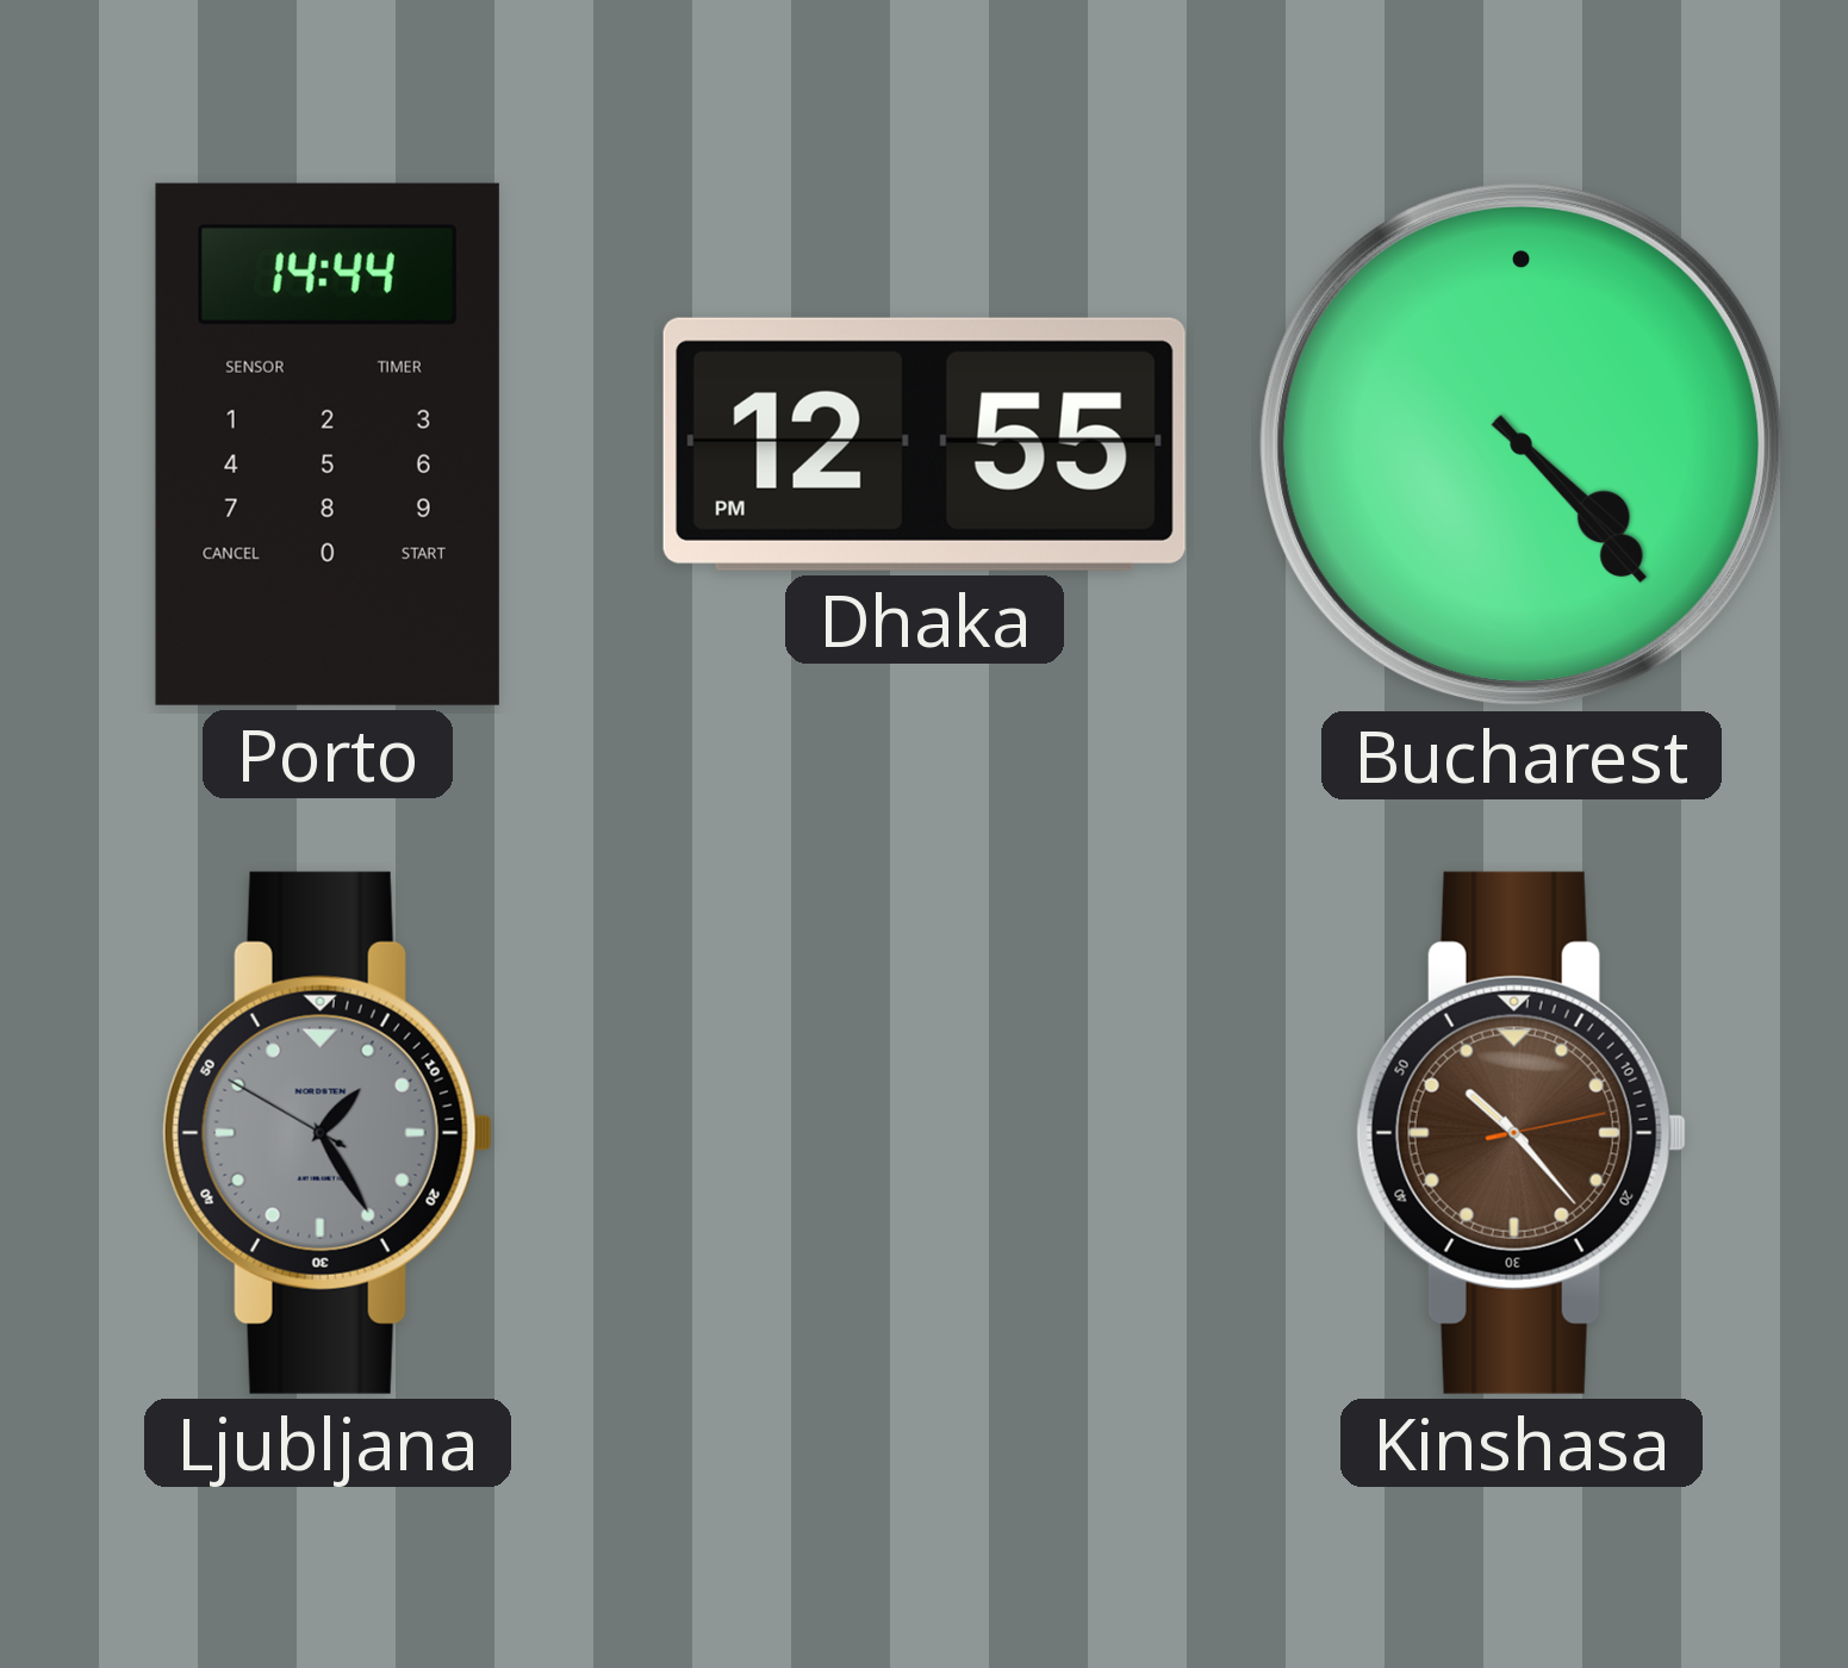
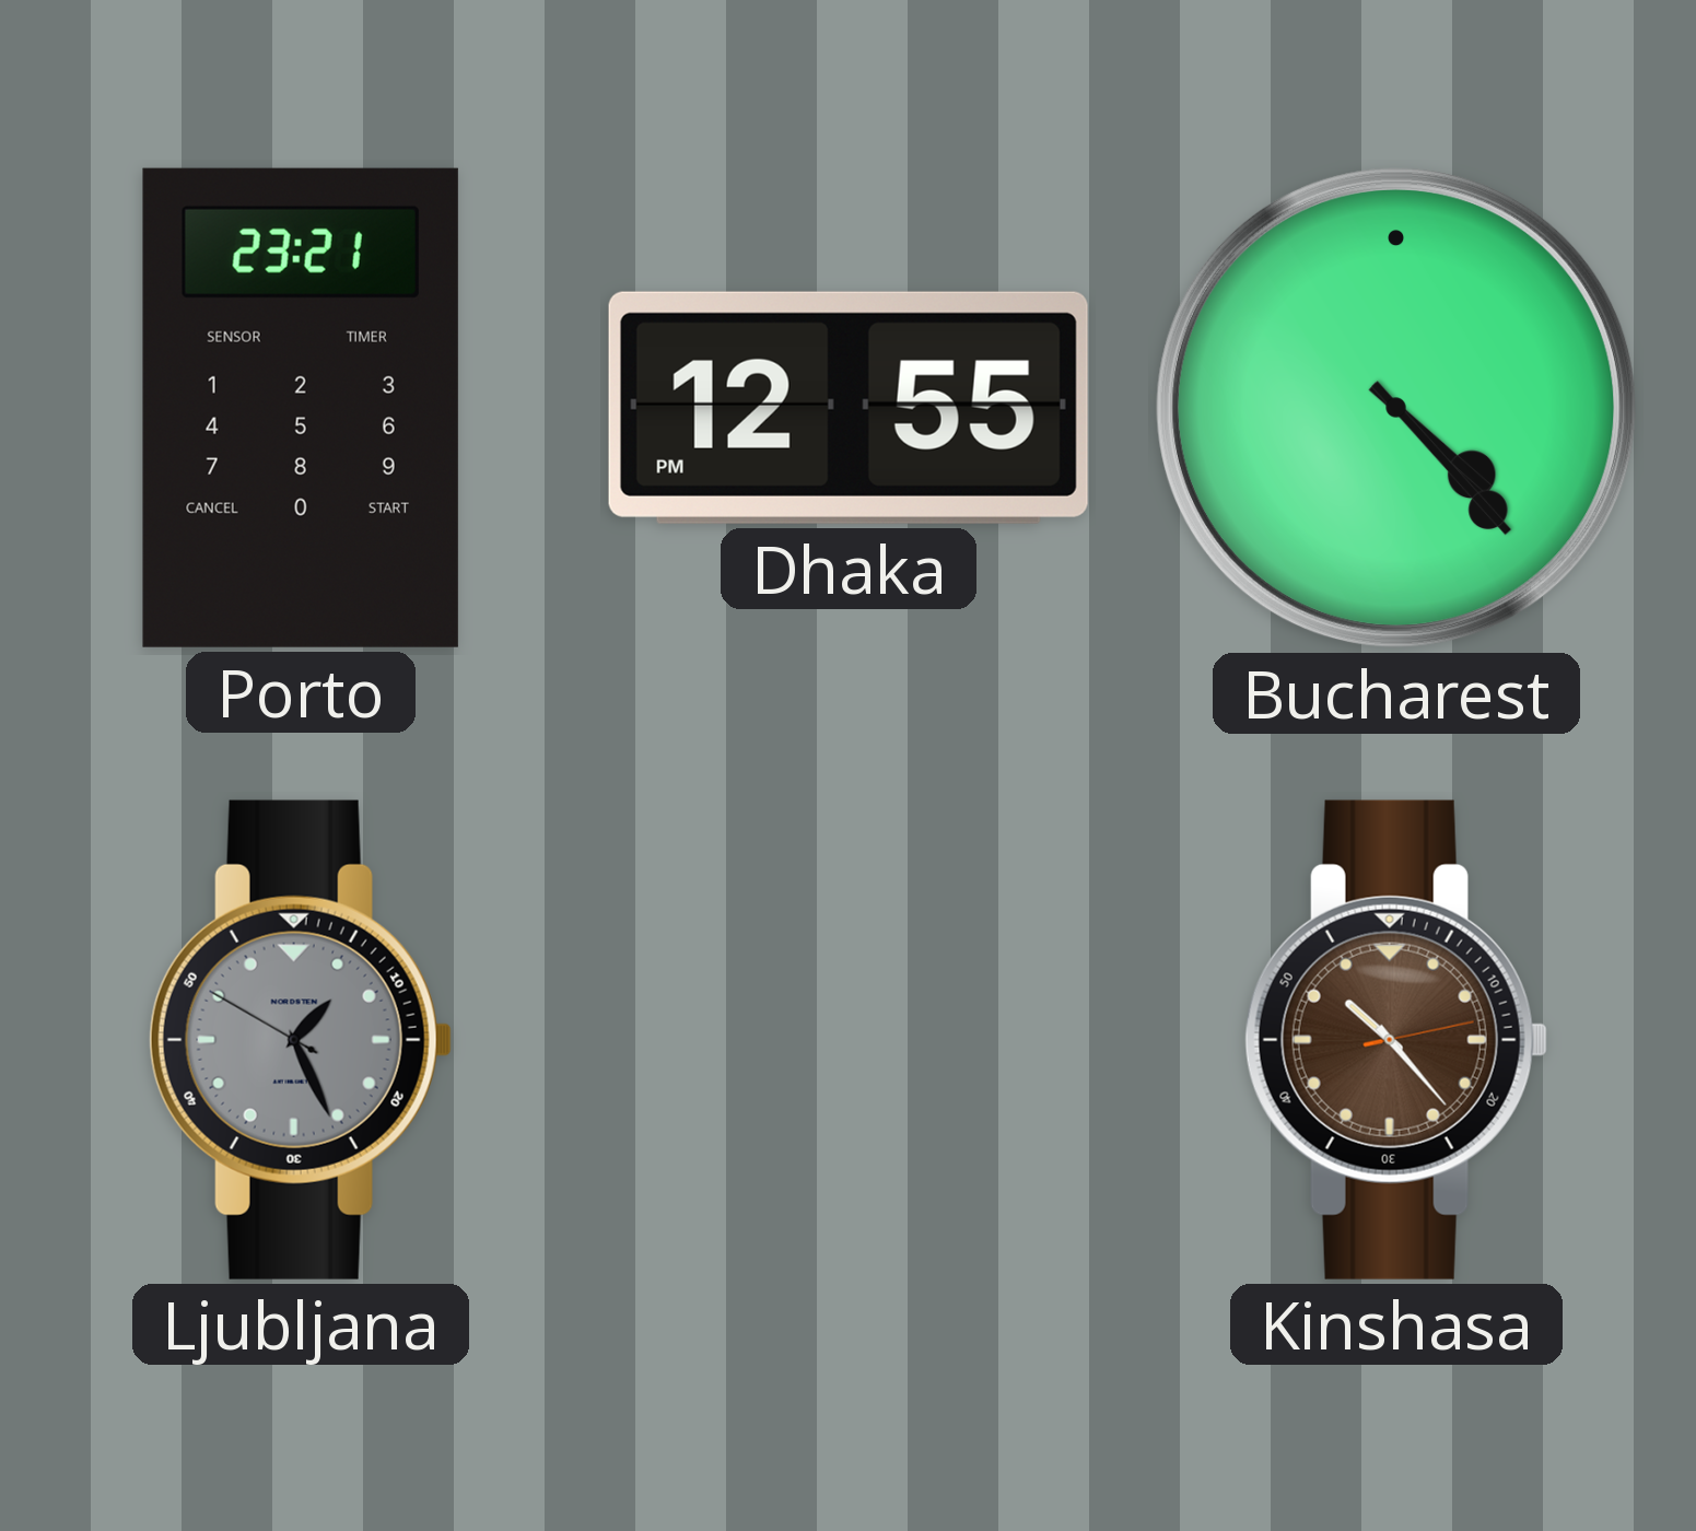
Porto: 14:44 -> 23:21 (301, 408)
Ljubljana: 1:24 -> 1:25 (301, 1040)
